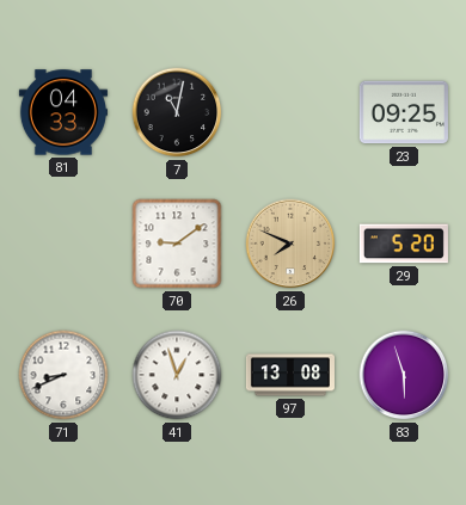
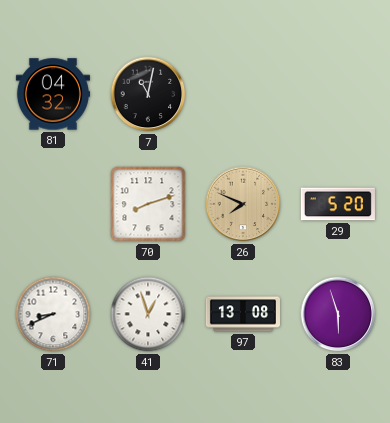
81: 04:33 -> 04:32 (53, 94)
23: 09:25 -> none (404, 112)
70: 9:09 -> 8:12 (148, 204)
